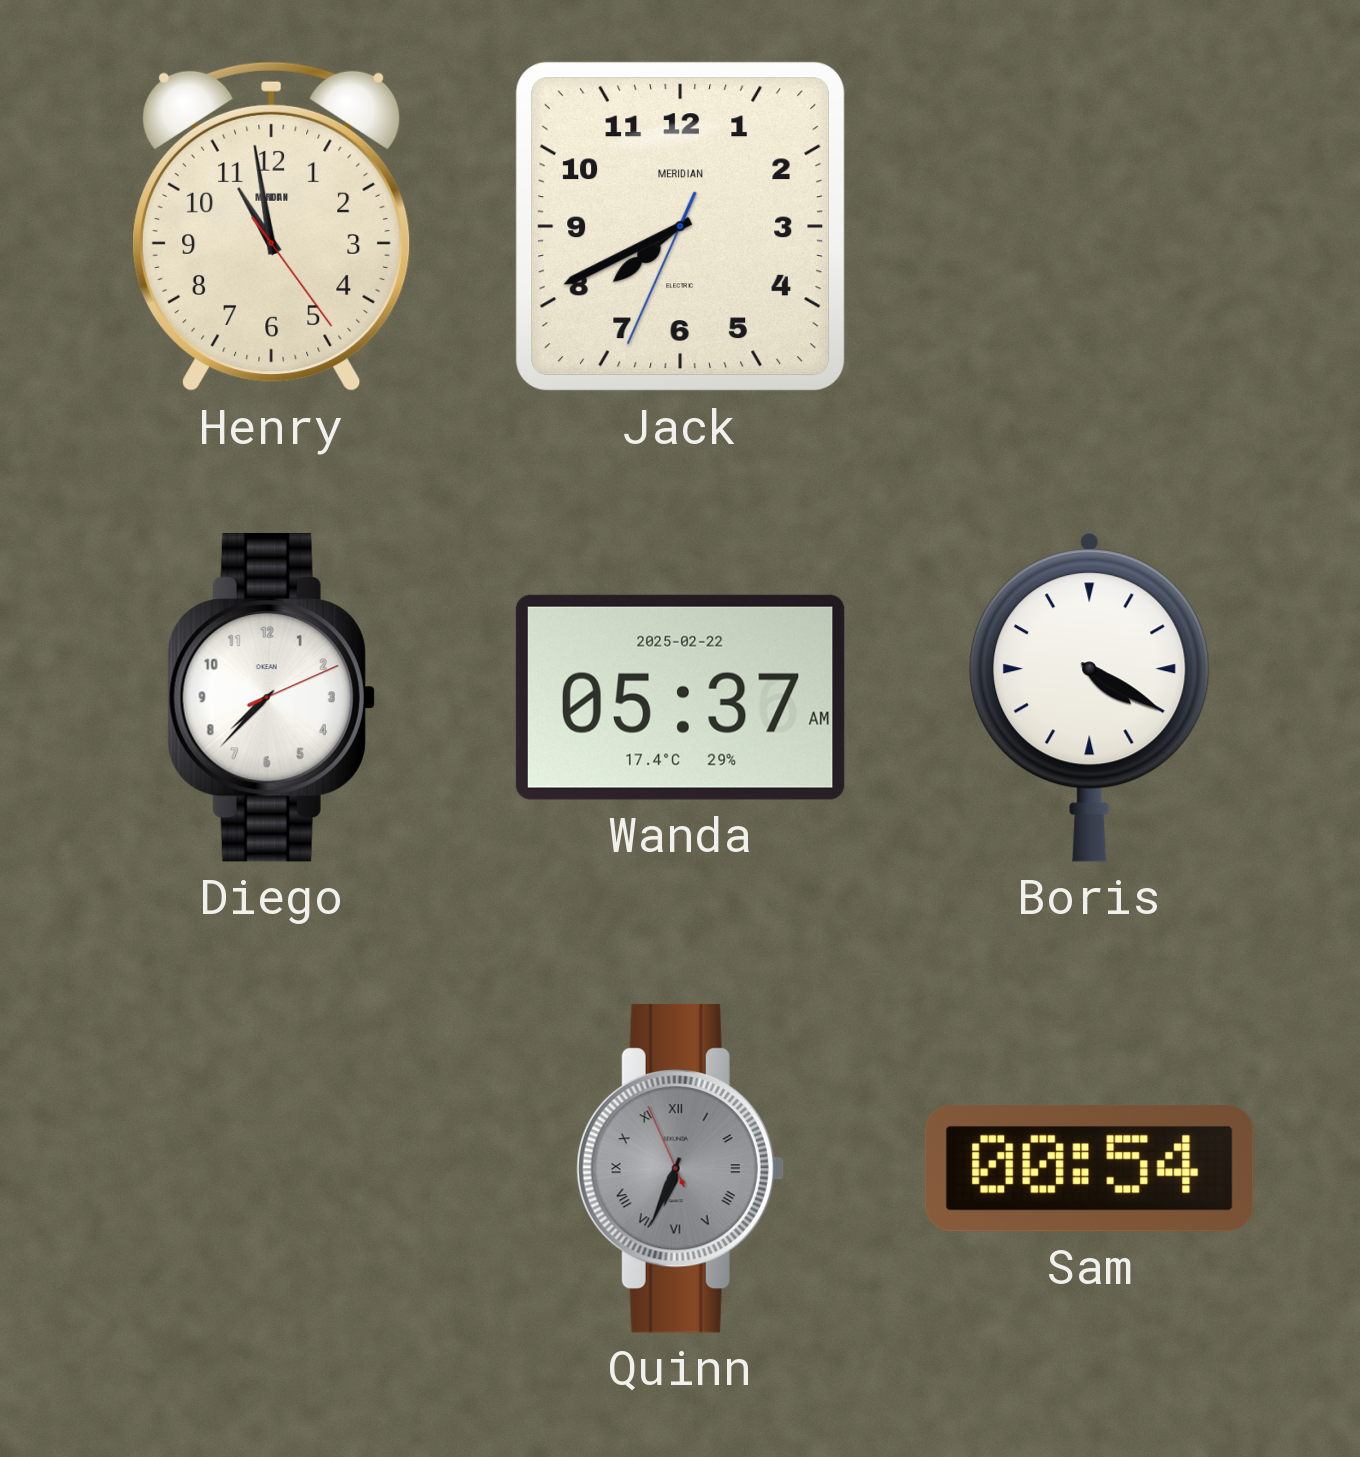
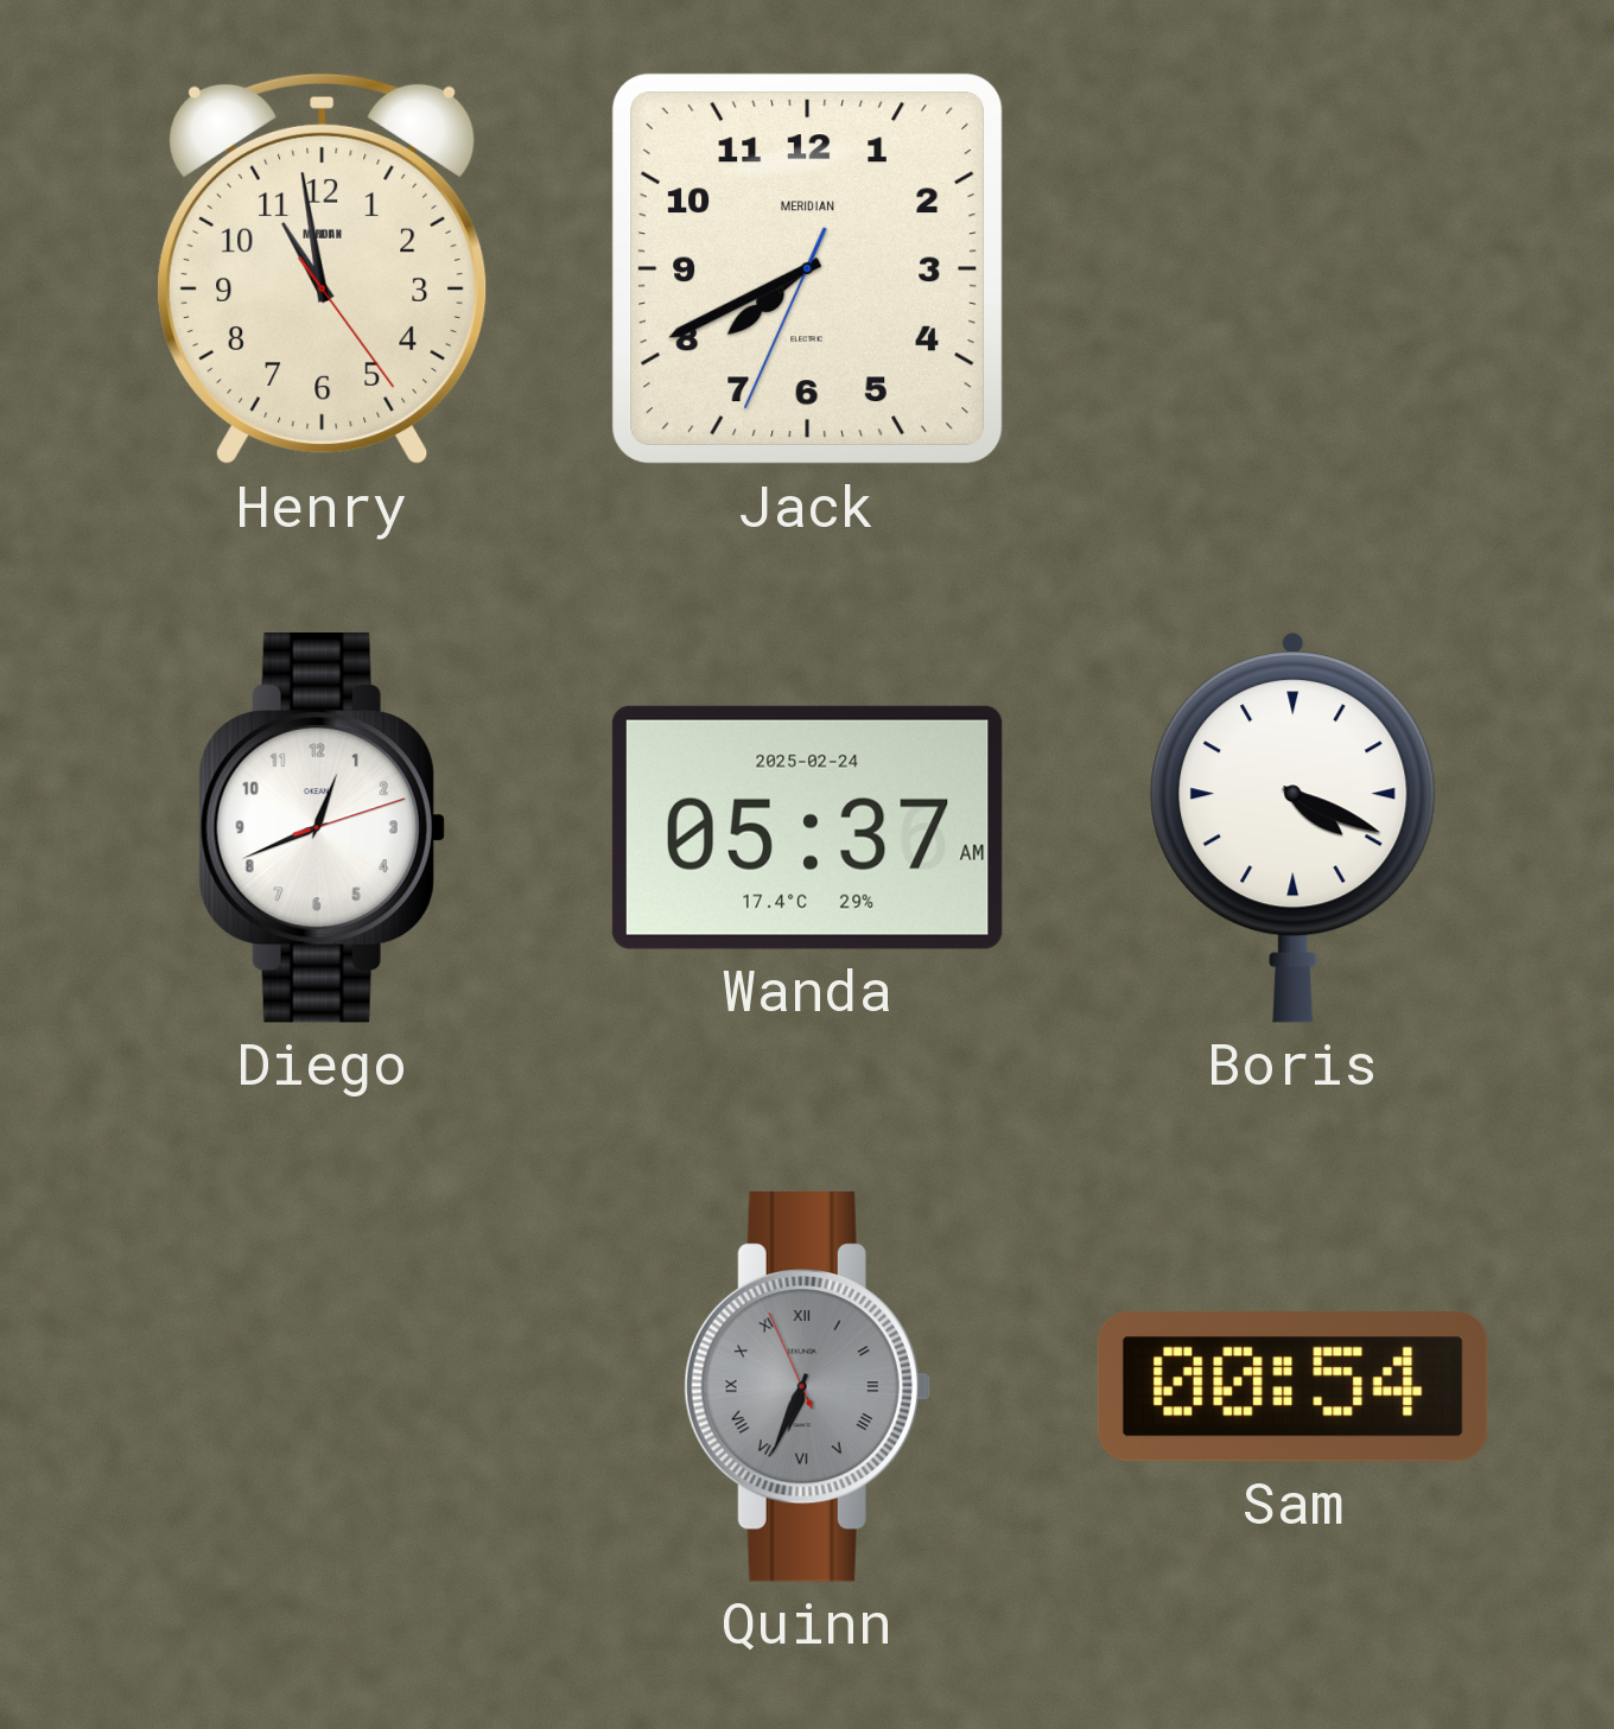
Diego: 7:37 -> 12:41 (322, 827)
Wanda date: 2025-02-22 -> 2025-02-24 (807, 827)
Boris: 4:20 -> 4:19 (1294, 827)
